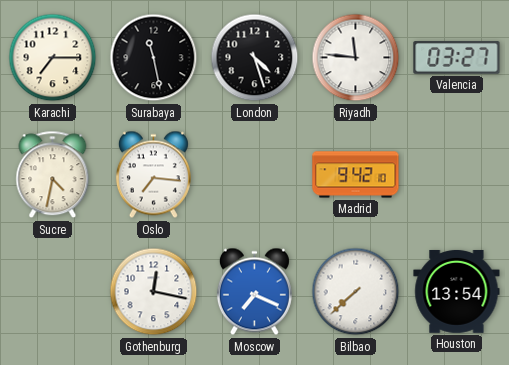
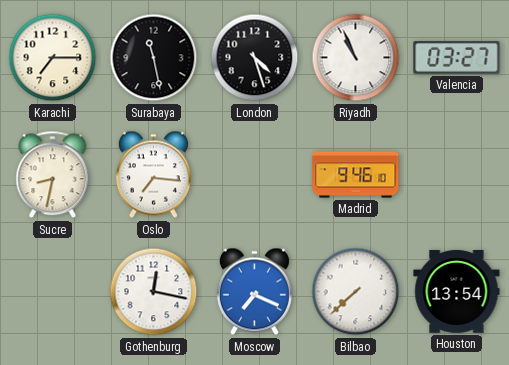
Riyadh: 11:46 -> 10:56 (356, 58)
Sucre: 4:32 -> 8:32 (53, 175)
Madrid: 9:42 -> 9:46 (356, 175)
